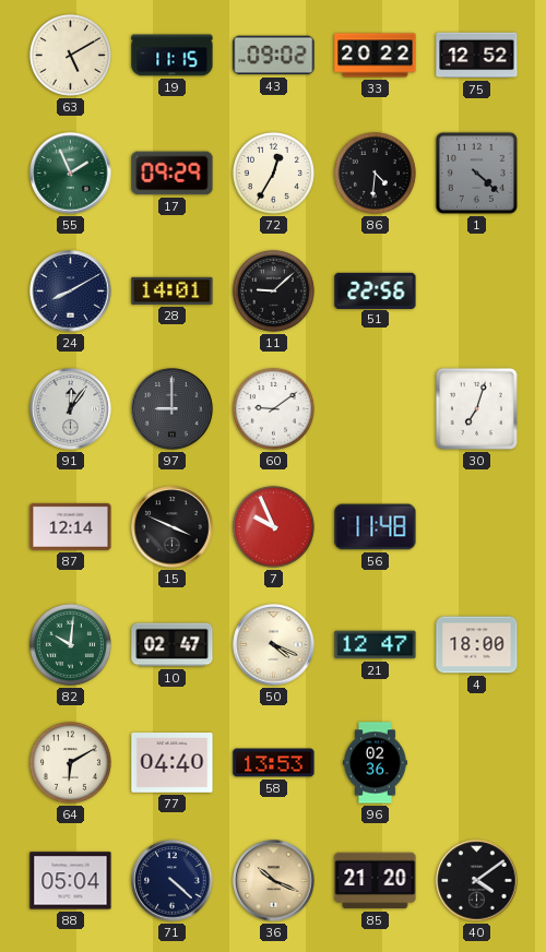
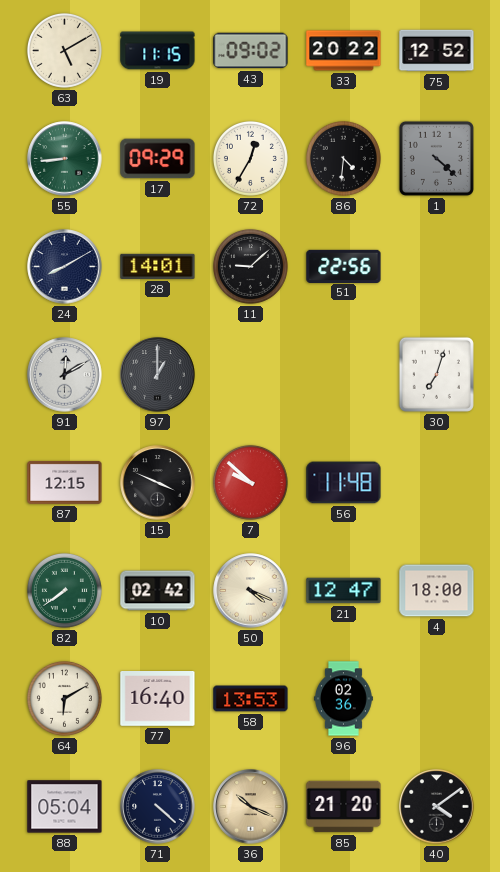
55: 1:56 -> 8:44 (65, 159)
91: 12:06 -> 12:10 (65, 375)
97: 9:00 -> 1:00 (158, 375)
60: 9:09 -> none (273, 408)
87: 12:14 -> 12:15 (65, 482)
7: 9:56 -> 9:52 (250, 482)
82: 10:01 -> 7:39 (64, 590)
10: 02:47 -> 02:42 (158, 591)
77: 04:40 -> 16:40 (158, 699)
